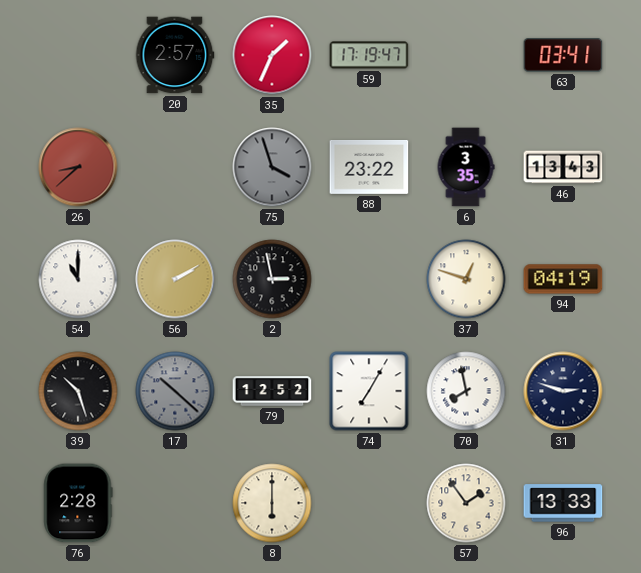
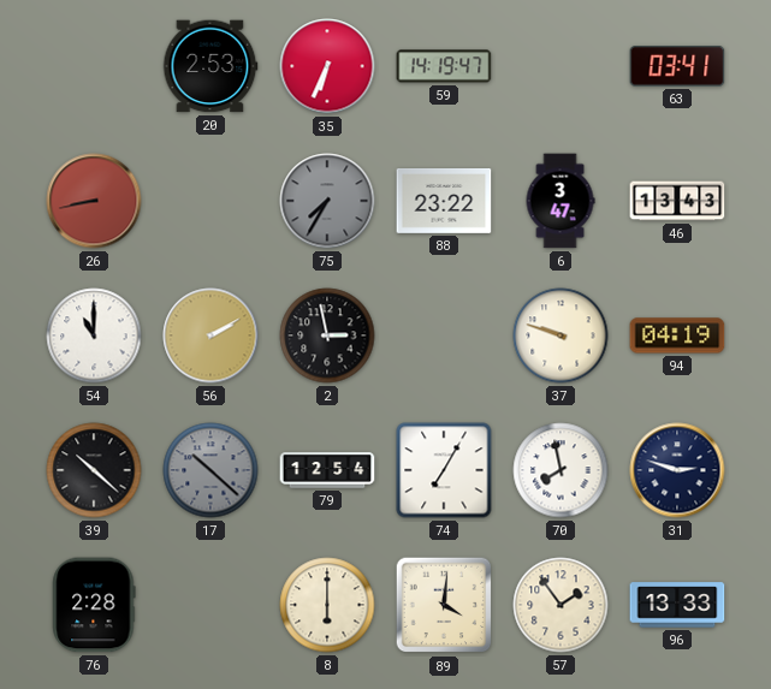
20: 2:57 -> 2:53 (210, 66)
35: 1:34 -> 6:34 (327, 66)
59: 17:19 -> 14:19 (444, 66)
26: 8:38 -> 8:43 (94, 201)
75: 3:57 -> 7:35 (327, 201)
6: 3:35 -> 3:47 (561, 201)
37: 12:48 -> 9:48 (561, 335)
39: 10:27 -> 10:22 (94, 470)
79: 12:52 -> 12:54 (327, 470)
89: none -> 4:01 (444, 605)
